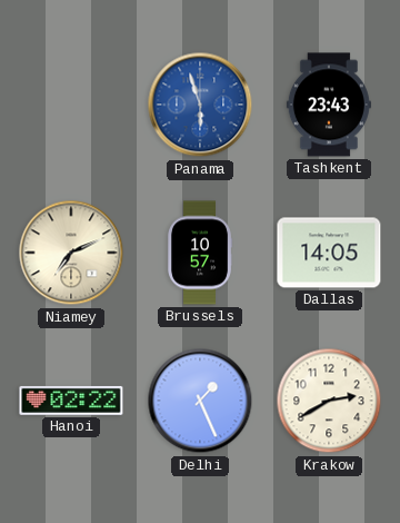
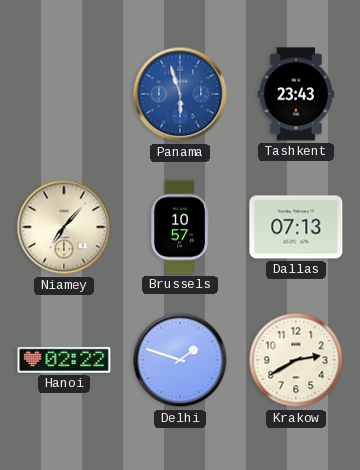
Niamey: 7:11 -> 7:07 (64, 227)
Dallas: 14:05 -> 07:13 (296, 227)
Delhi: 1:26 -> 1:48 (180, 360)
